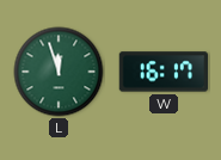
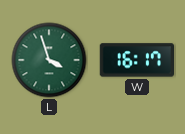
L: 11:57 -> 3:57 (49, 60)
